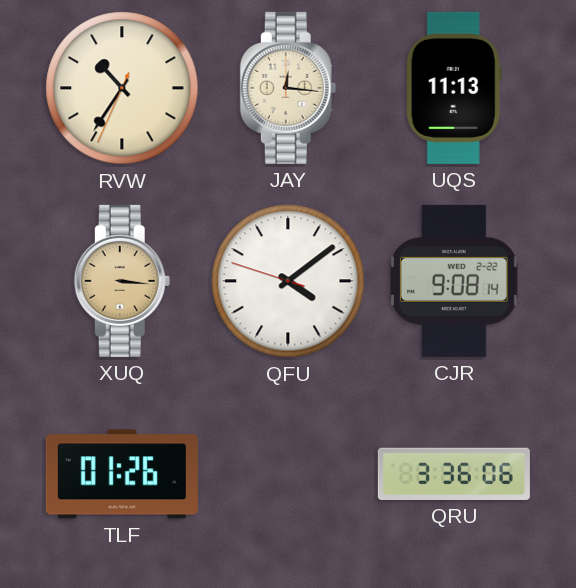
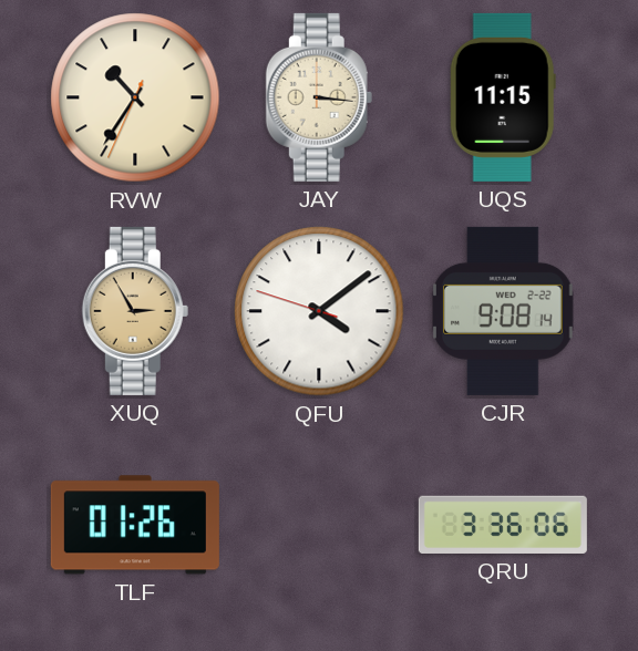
JAY: 12:16 -> 3:16 (319, 97)
UQS: 11:13 -> 11:15 (503, 97)
XUQ: 3:16 -> 2:55 (135, 311)
